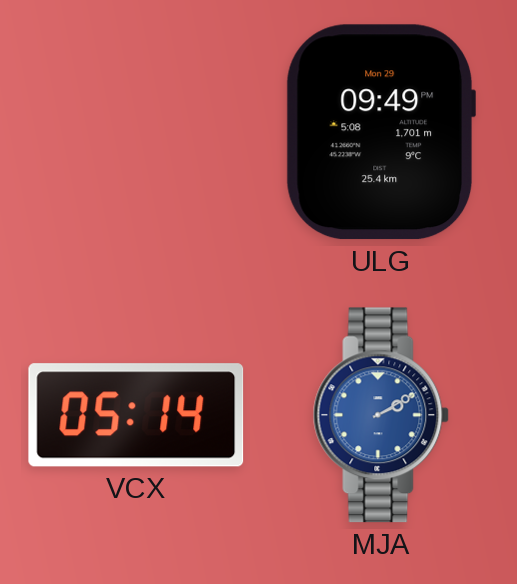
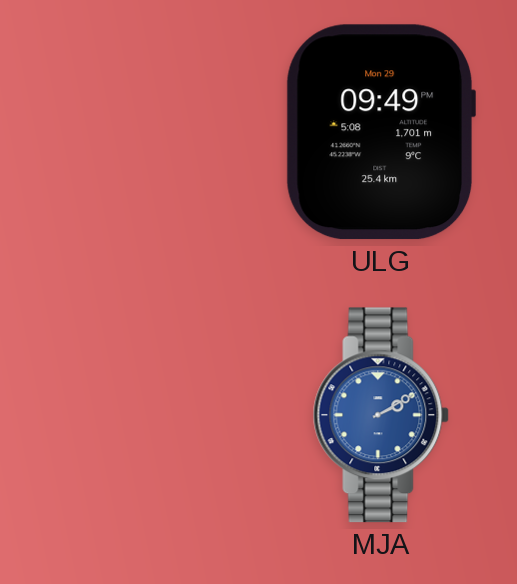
VCX: 05:14 -> none (136, 415)
